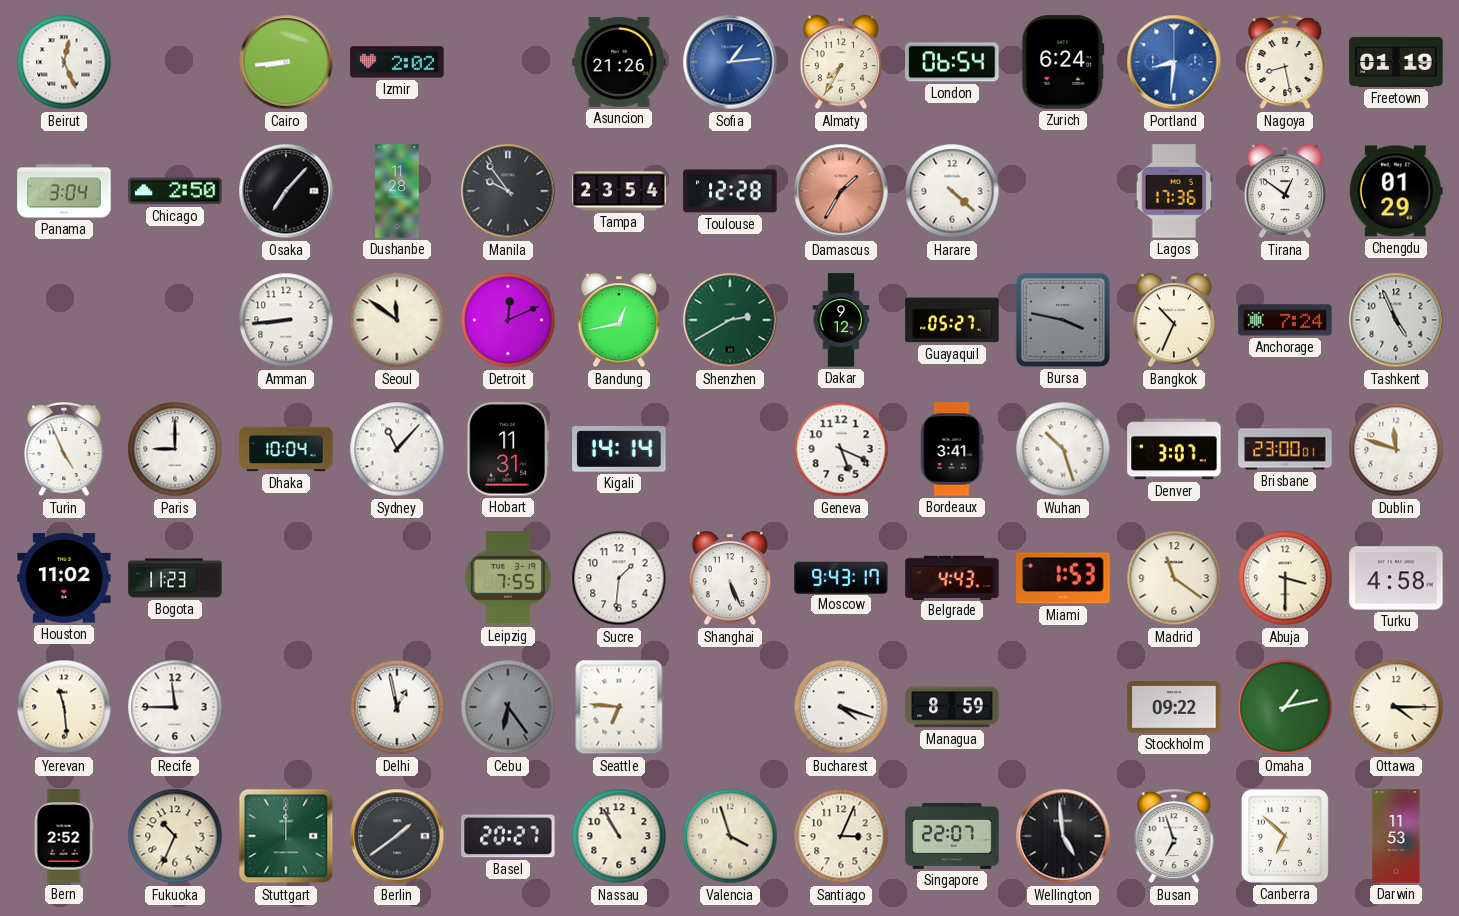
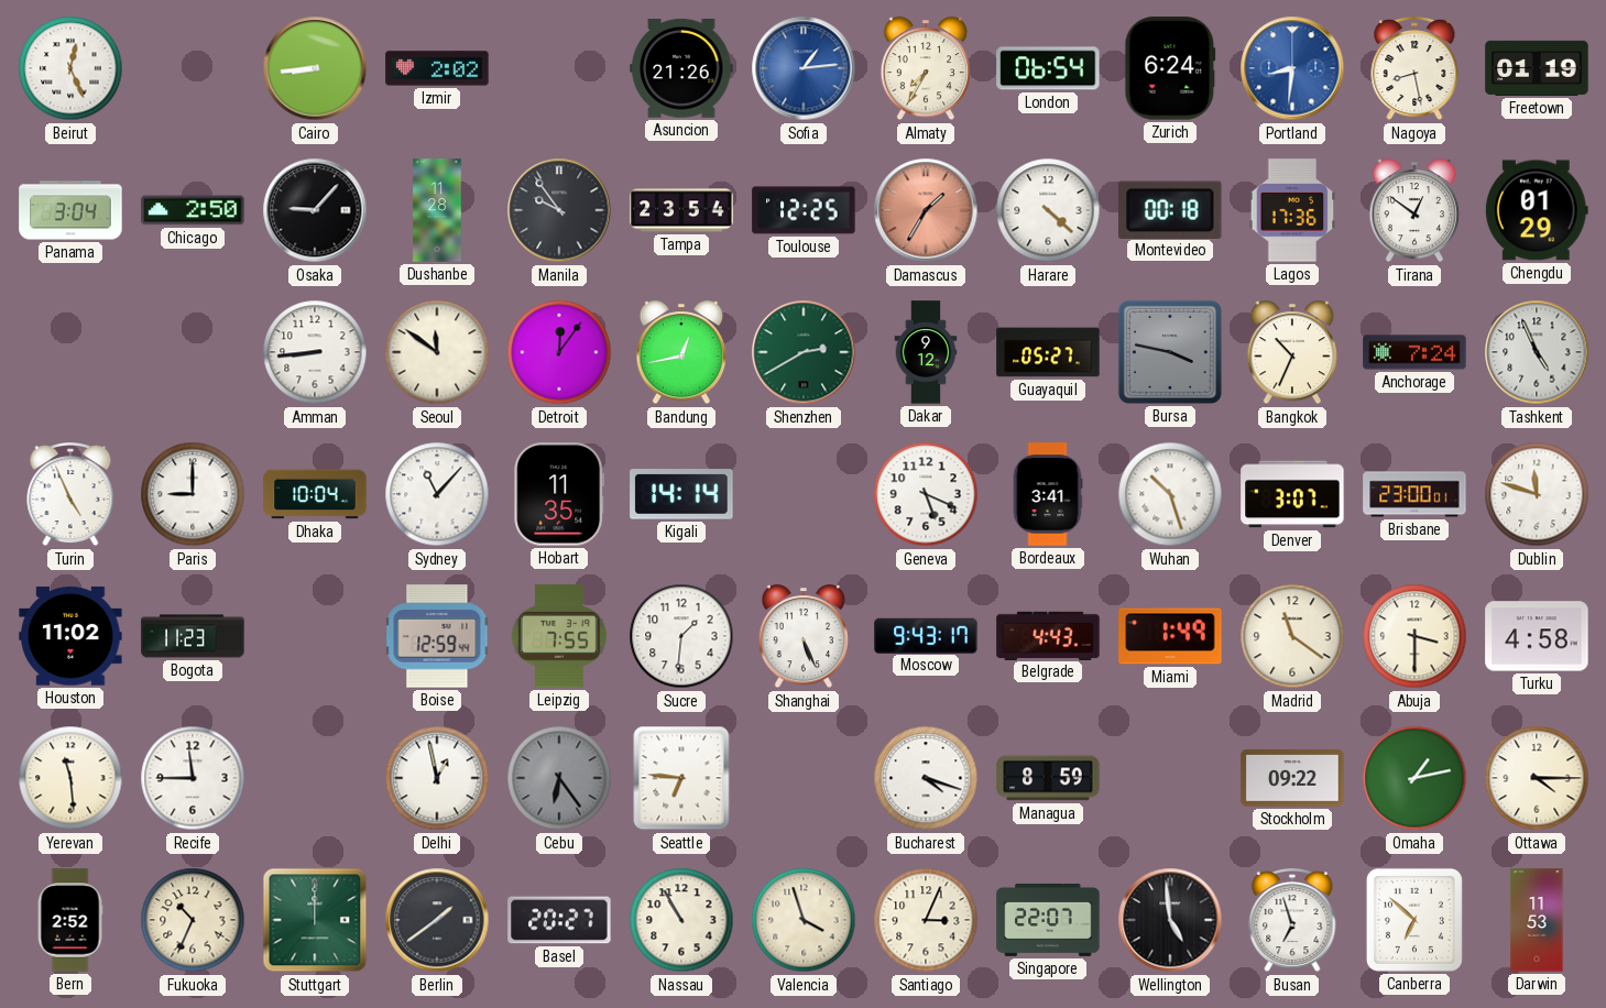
Osaka: 7:07 -> 9:07 (315, 210)
Toulouse: 12:28 -> 12:25 (804, 210)
Montevideo: none -> 00:18 (1170, 209)
Detroit: 12:11 -> 12:06 (559, 352)
Hobart: 11:31 -> 11:35 (559, 494)
Boise: none -> 12:59 (437, 636)
Miami: 1:53 -> 1:49 (1170, 636)
